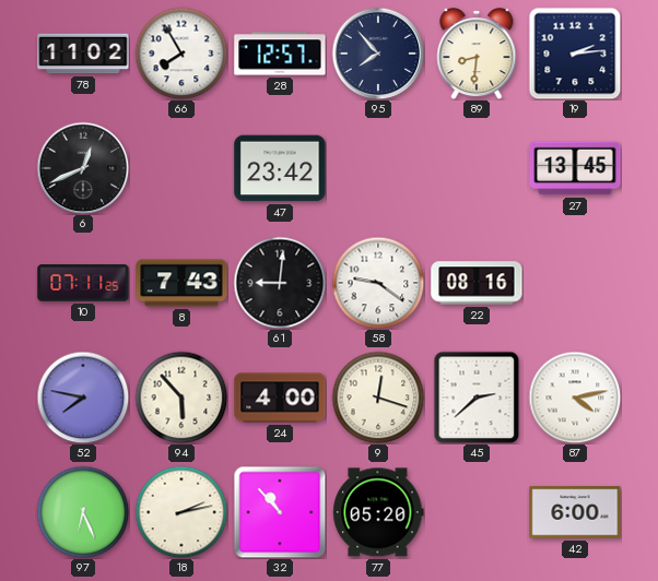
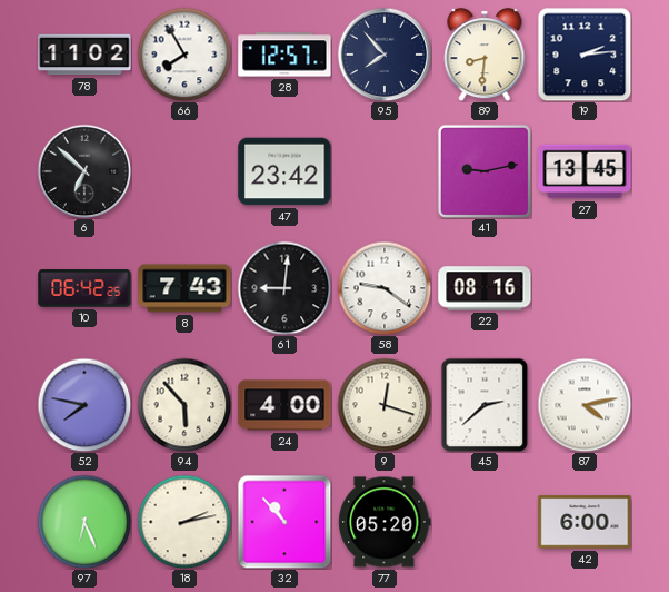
6: 12:41 -> 6:52 (84, 171)
41: none -> 9:13 (485, 171)
10: 07:11 -> 06:42 (84, 288)
